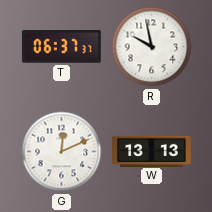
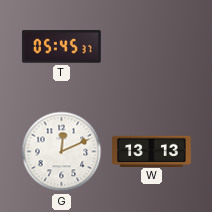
T: 06:37 -> 05:45 (61, 47)
R: 9:58 -> none (152, 47)
